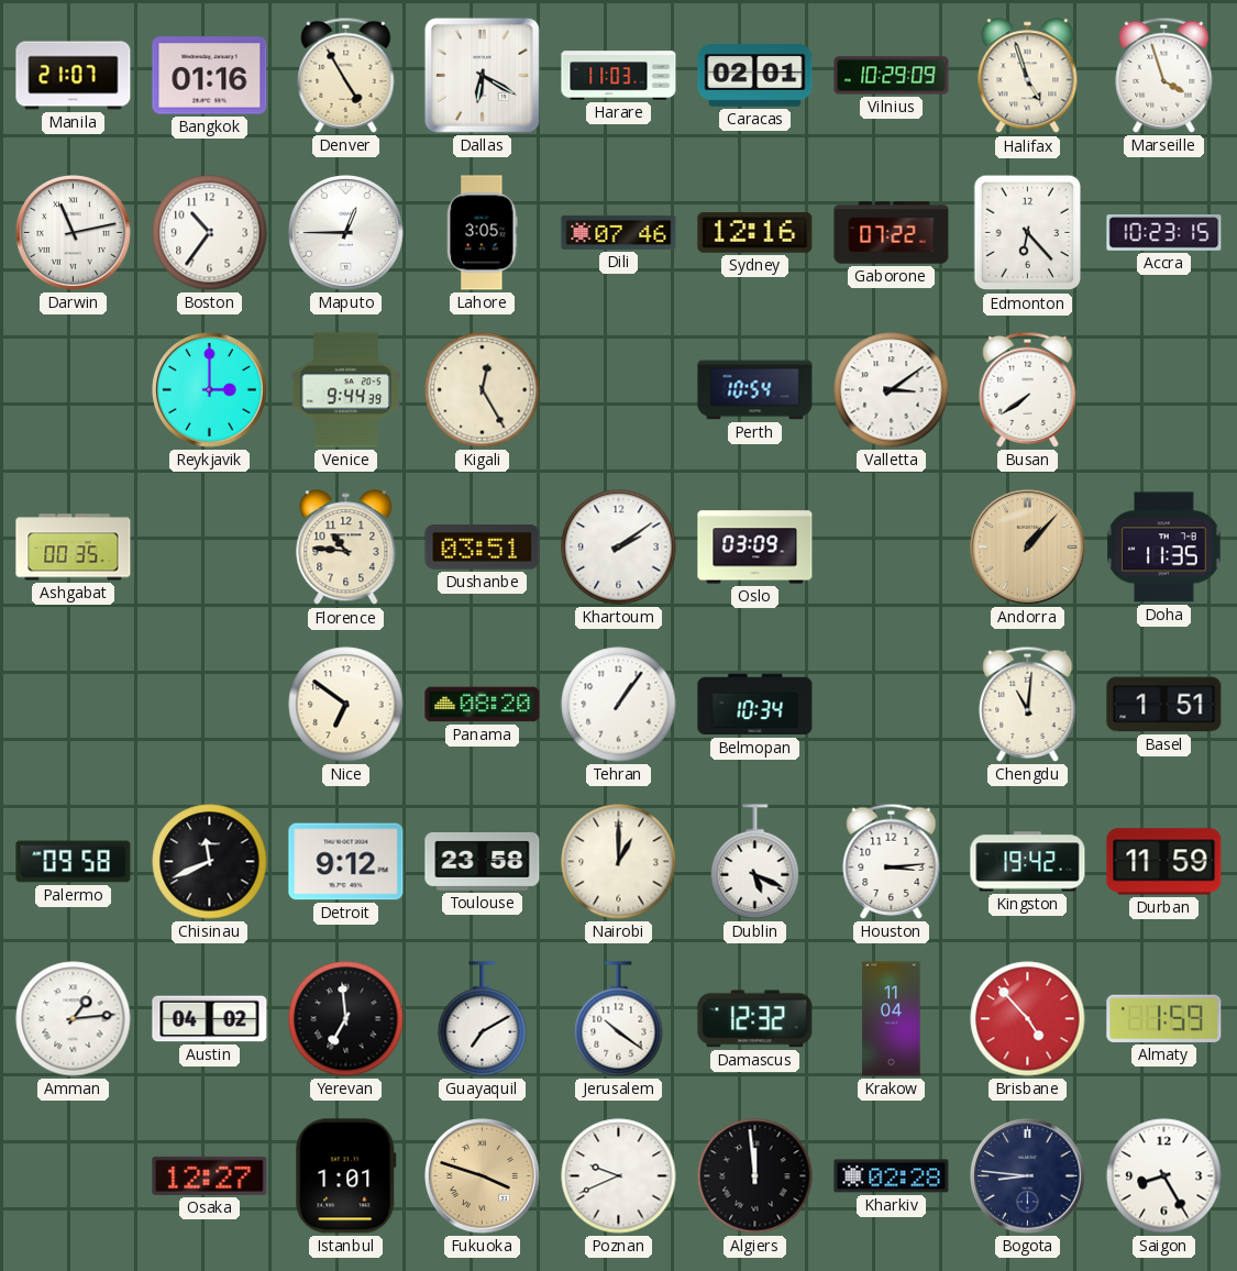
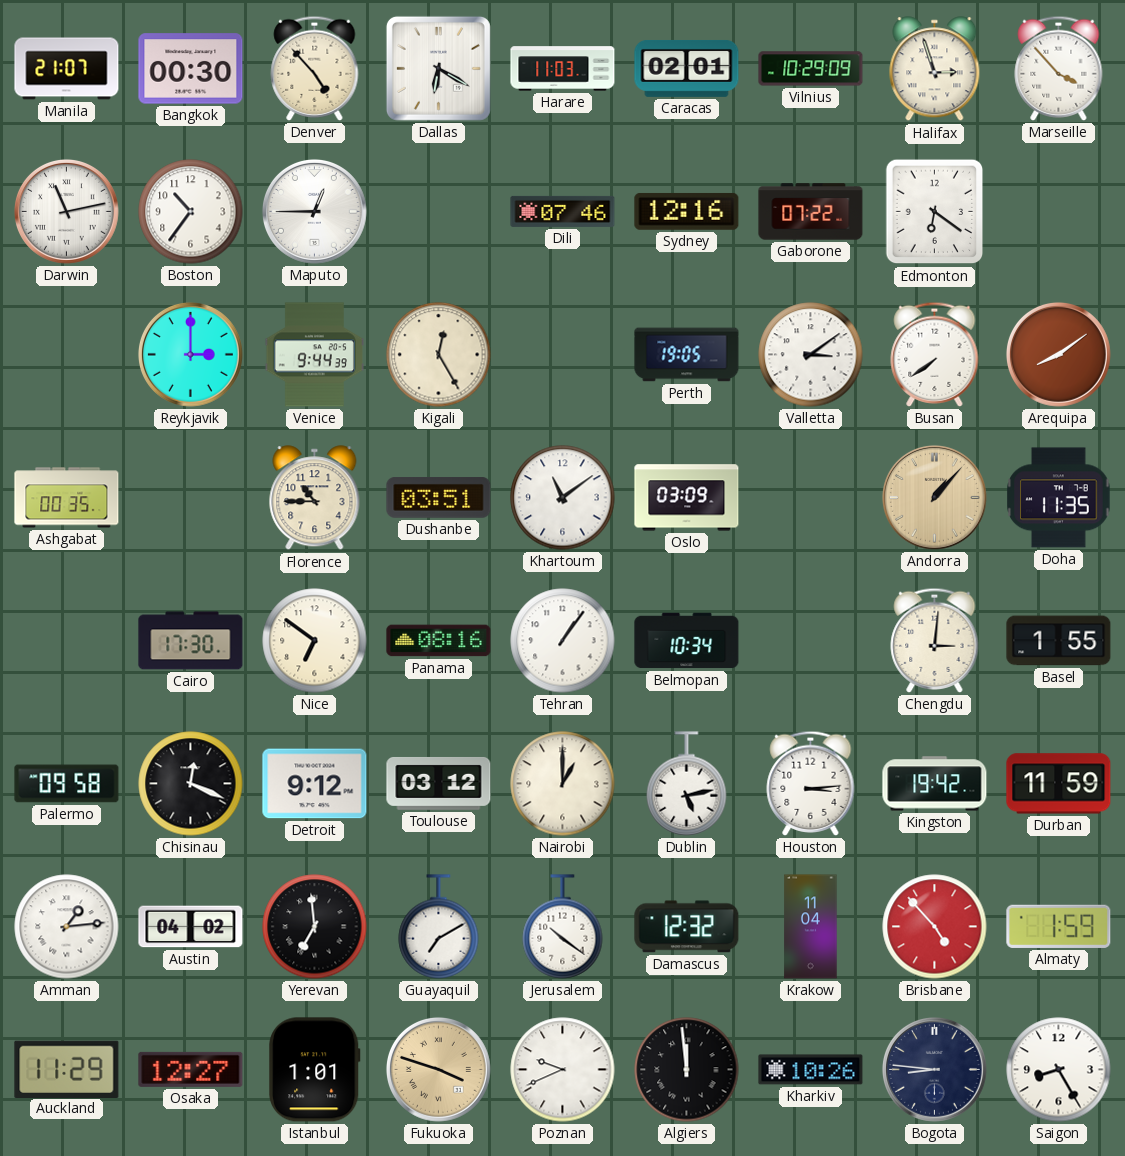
Bangkok: 01:16 -> 00:30 (191, 69)
Denver: 4:55 -> 4:53 (315, 68)
Halifax: 4:57 -> 2:57 (935, 69)
Marseille: 3:57 -> 3:53 (1059, 68)
Lahore: 3:05 -> none (483, 233)
Edmonton: 6:23 -> 6:21 (935, 212)
Accra: 10:23 -> none (1164, 233)
Perth: 10:54 -> 19:05 (687, 355)
Arequipa: none -> 8:09 (1058, 354)
Florence: 10:46 -> 10:45 (315, 498)
Khartoum: 2:09 -> 11:09 (563, 498)
Cairo: none -> 17:30 (191, 641)
Panama: 08:20 -> 08:16 (439, 641)
Chengdu: 11:01 -> 3:01 (935, 640)
Basel: 1:51 -> 1:55 (1059, 641)
Chisinau: 11:41 -> 12:19 (191, 784)
Toulouse: 23:58 -> 03:12 (439, 783)
Dublin: 5:19 -> 5:13 (687, 784)
Auckland: none -> 11:29 (67, 1069)
Kharkiv: 02:28 -> 10:26 (811, 1070)
